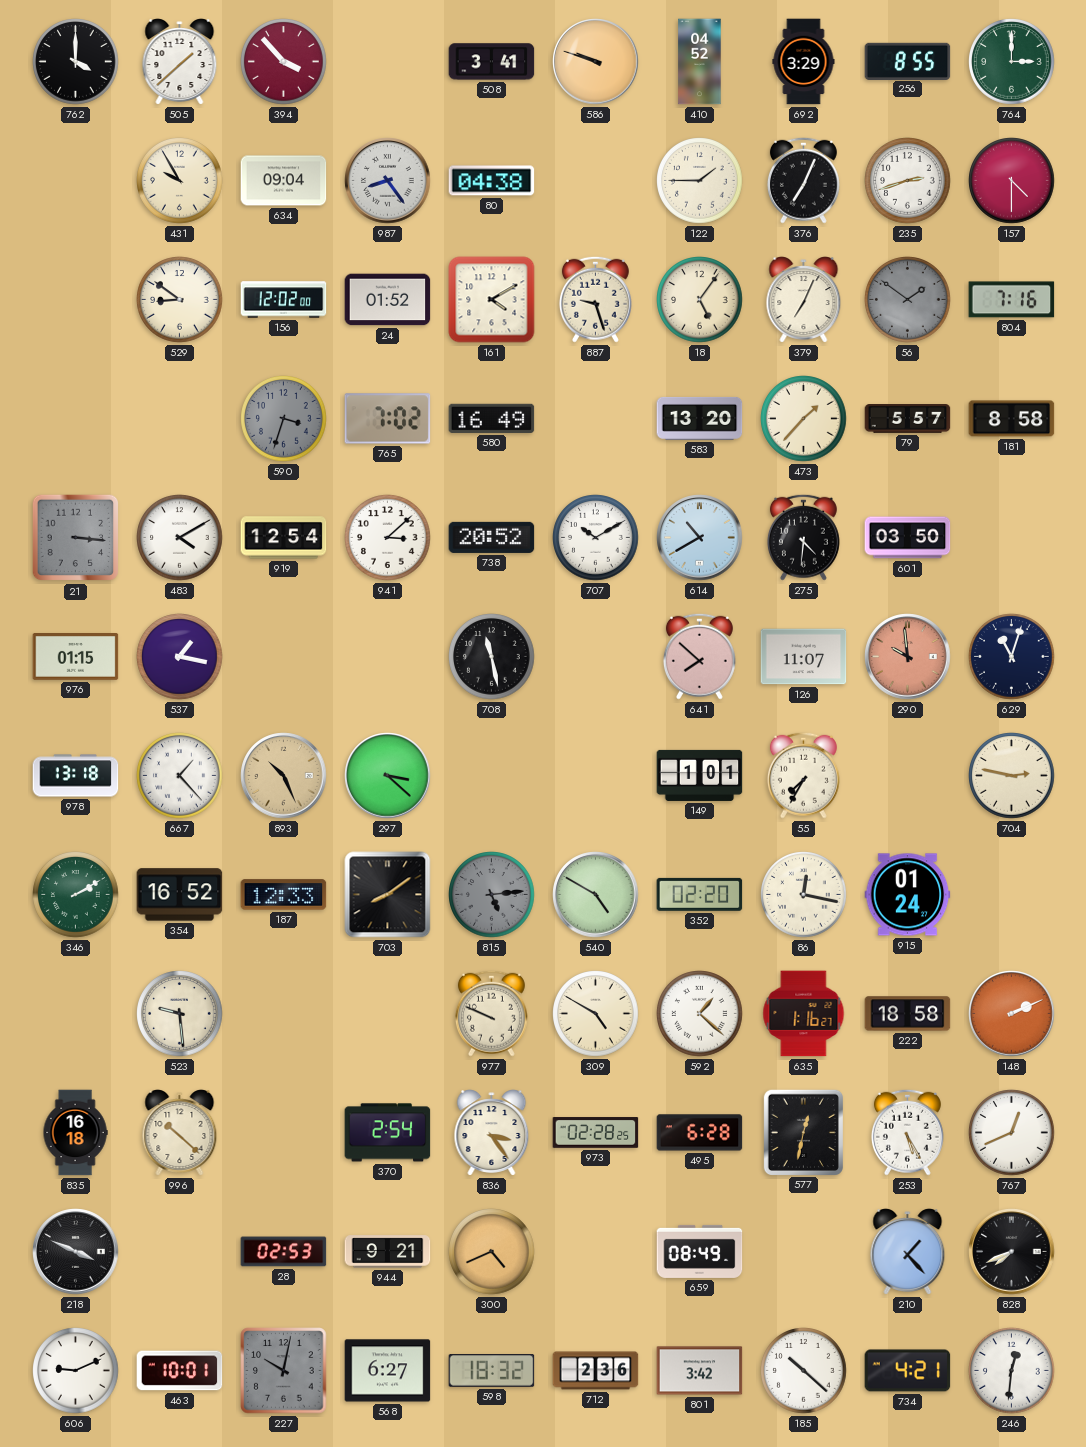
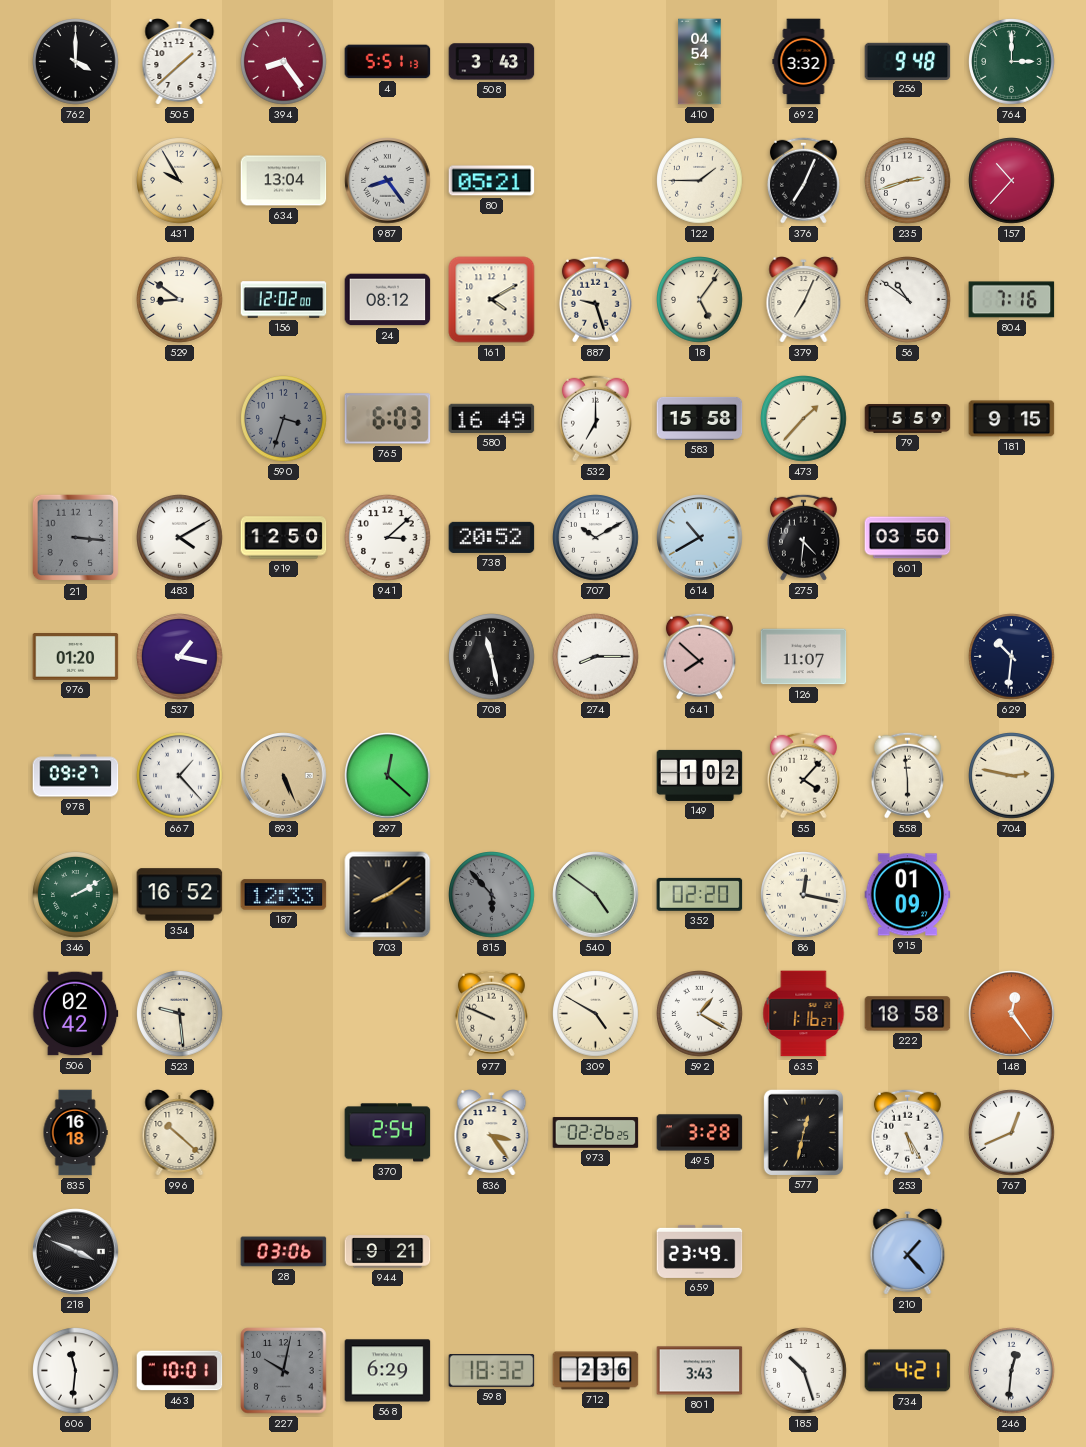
394: 3:53 -> 8:24 (284, 62)
4: none -> 5:51 (388, 62)
508: 3:41 -> 3:43 (492, 62)
586: 9:48 -> none (596, 62)
410: 04:52 -> 04:54 (700, 62)
692: 3:29 -> 3:32 (804, 62)
256: 8:55 -> 9:48 (908, 61)
634: 09:04 -> 13:04 (284, 181)
80: 04:38 -> 05:21 (492, 181)
157: 4:30 -> 10:37 (1012, 181)
24: 01:52 -> 08:12 (388, 300)
56: 1:51 -> 10:51 (908, 300)
56 dial: grey -> white (908, 300)
765: 7:02 -> 6:03 (388, 419)
532: none -> 7:00 (595, 418)
583: 13:20 -> 15:58 (700, 418)
79: 5:57 -> 5:59 (908, 419)
181: 8:58 -> 9:15 (1012, 419)
919: 12:54 -> 12:50 (284, 538)
976: 01:15 -> 01:20 (76, 657)
274: none -> 8:15 (596, 657)
290: 9:59 -> none (908, 657)
629: 11:03 -> 10:31 (1012, 657)
978: 13:18 -> 09:27 (76, 776)
893: 10:26 -> 5:26 (284, 776)
297: 3:22 -> 12:22 (388, 776)
149: 1:01 -> 1:02 (700, 775)
55: 7:35 -> 4:07 (803, 775)
558: none -> 5:59 (907, 775)
815: 5:14 -> 5:53 (492, 895)
540: 4:50 -> 4:51 (596, 895)
915: 01:24 -> 01:09 (908, 895)
506: none -> 02:42 (75, 1014)
592: 1:22 -> 1:20 (700, 1014)
148: 2:11 -> 12:24 (1012, 1014)
973: 02:28 -> 02:26 (596, 1133)
495: 6:28 -> 3:28 (700, 1133)
28: 02:53 -> 03:06 (284, 1252)
300: 4:41 -> none (492, 1252)
659: 08:49 -> 23:49 (700, 1251)
828: 7:41 -> none (1012, 1252)
606: 9:11 -> 11:31 (76, 1371)
568: 6:27 -> 6:29 (388, 1371)
801: 3:42 -> 3:43 (700, 1371)
185: 10:22 -> 10:27 (804, 1371)
